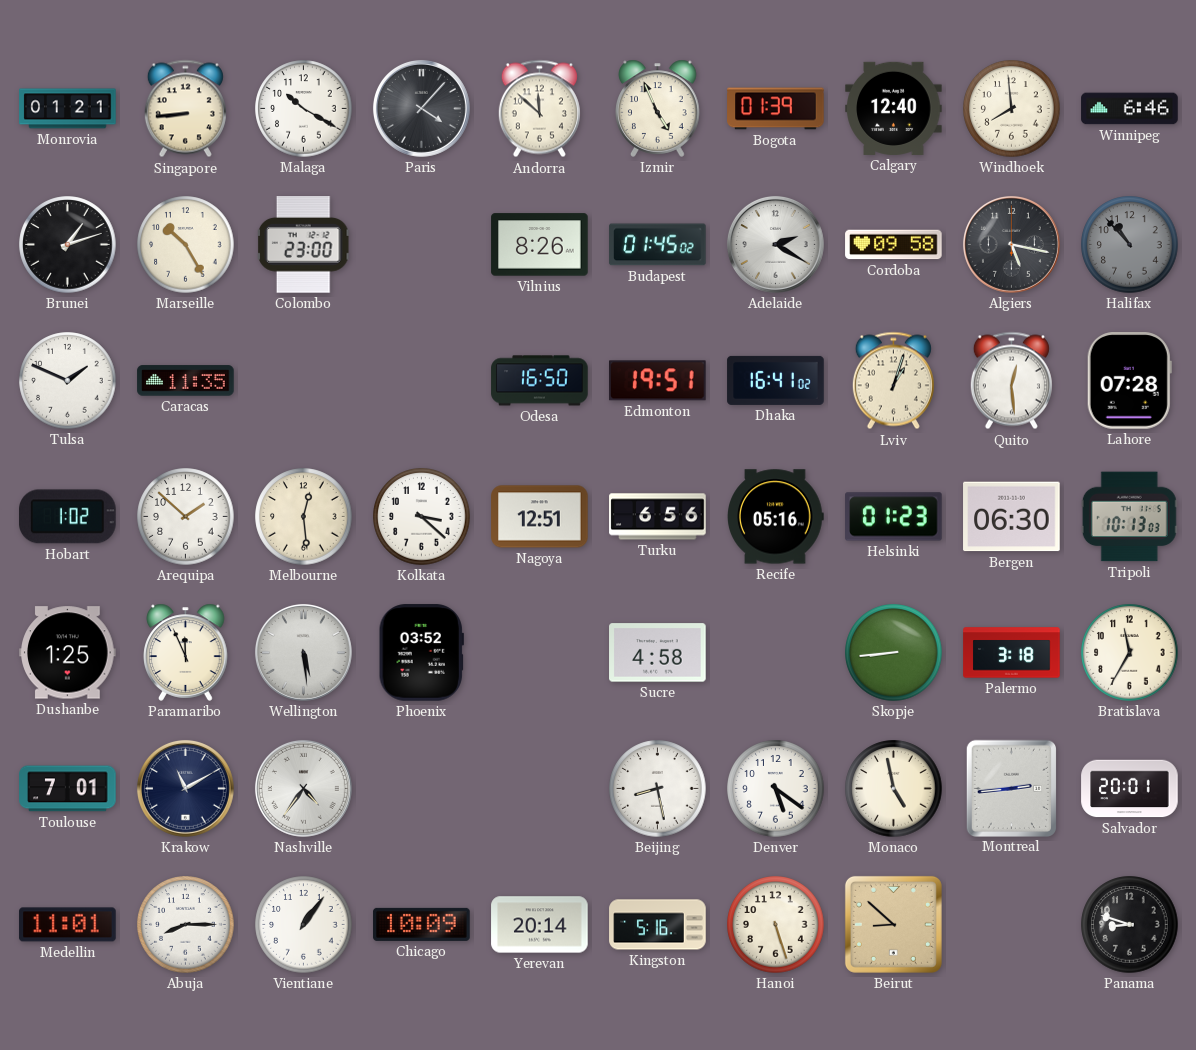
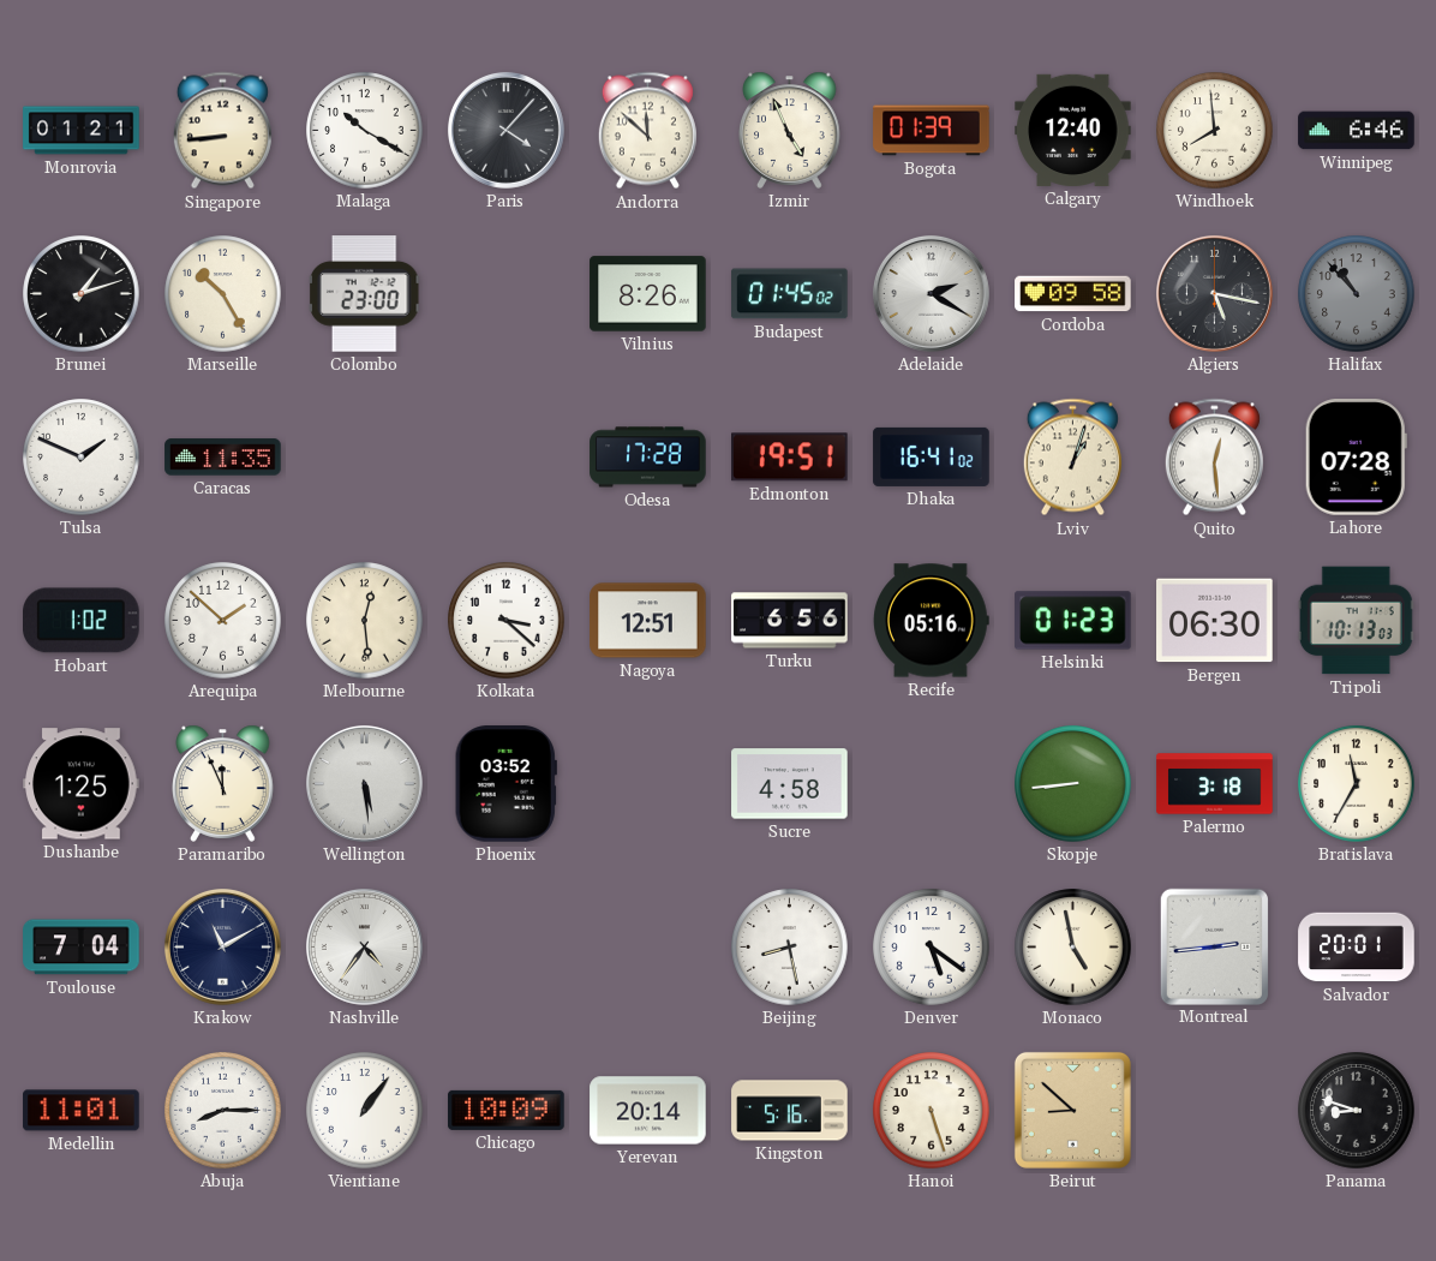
Odesa: 16:50 -> 17:28 (648, 458)
Toulouse: 7:01 -> 7:04 (82, 948)
